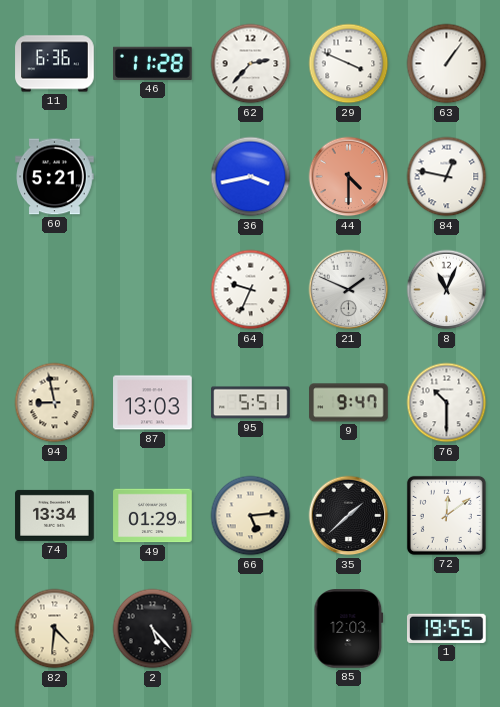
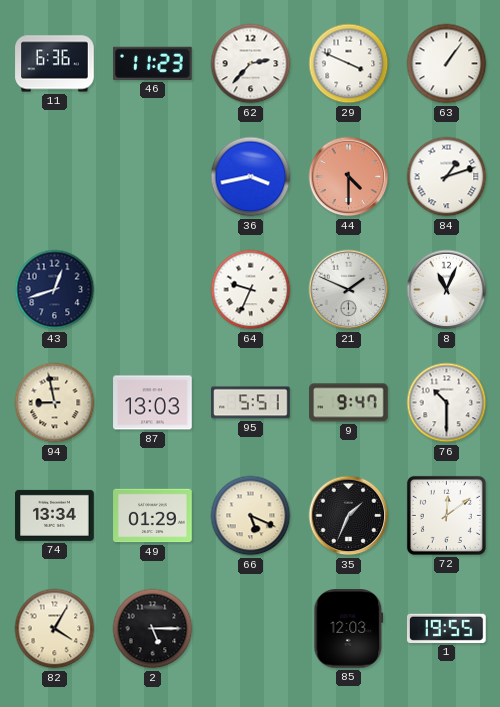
46: 11:28 -> 11:23 (153, 63)
60: 5:21 -> none (55, 177)
84: 12:47 -> 1:12 (447, 177)
43: none -> 12:42 (55, 290)
66: 5:14 -> 5:19 (251, 516)
35: 1:38 -> 1:34 (349, 516)
82: 4:31 -> 4:05 (55, 629)
2: 5:23 -> 5:15 (153, 629)
